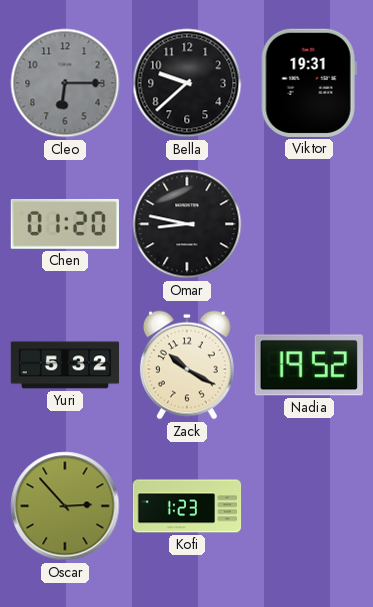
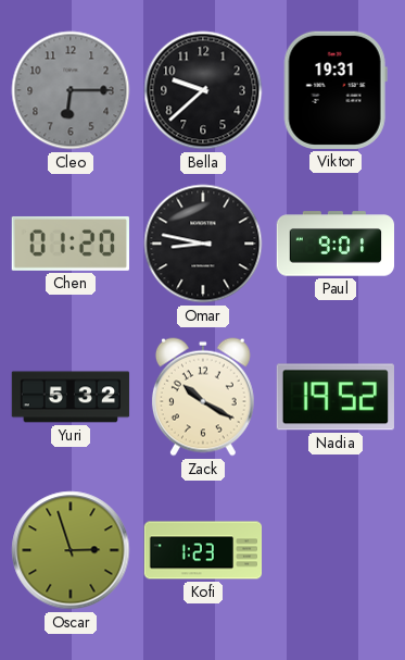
Paul: none -> 9:01 (336, 244)
Oscar: 2:53 -> 2:57 (71, 550)
